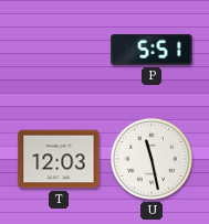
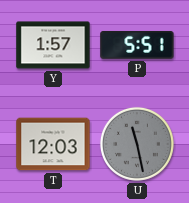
Y: none -> 1:57 (53, 45)
U dial: white -> grey (137, 144)
